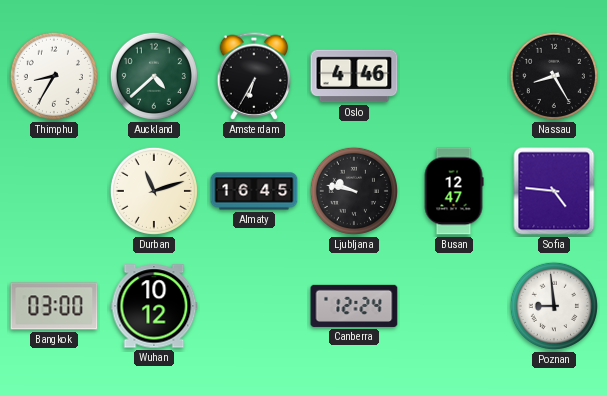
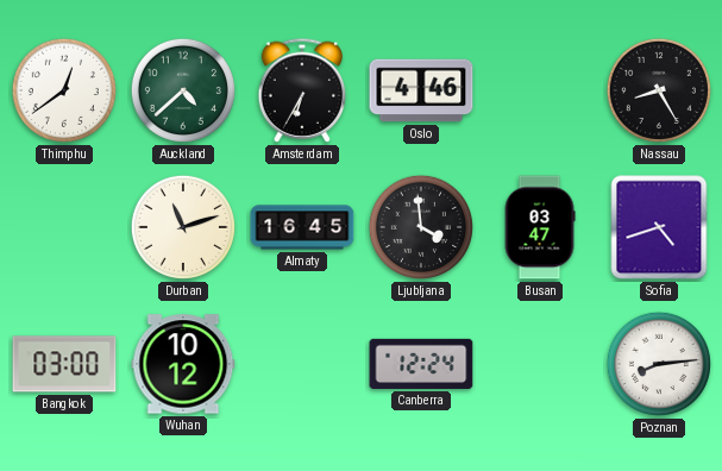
Thimphu: 8:35 -> 12:39 (64, 90)
Ljubljana: 9:47 -> 3:59 (421, 227)
Busan: 12:47 -> 03:47 (540, 227)
Sofia: 4:46 -> 4:42 (659, 227)
Poznan: 8:59 -> 8:14 (659, 364)
